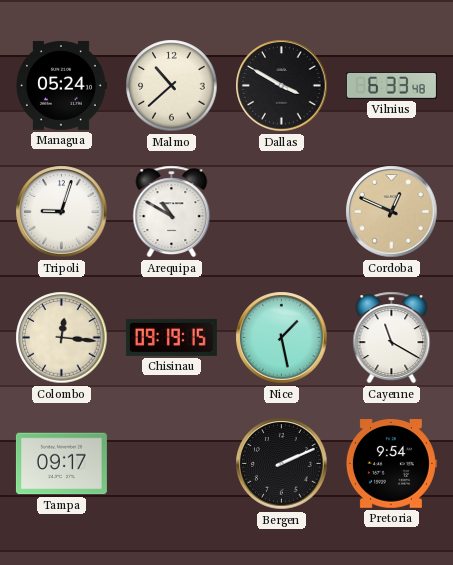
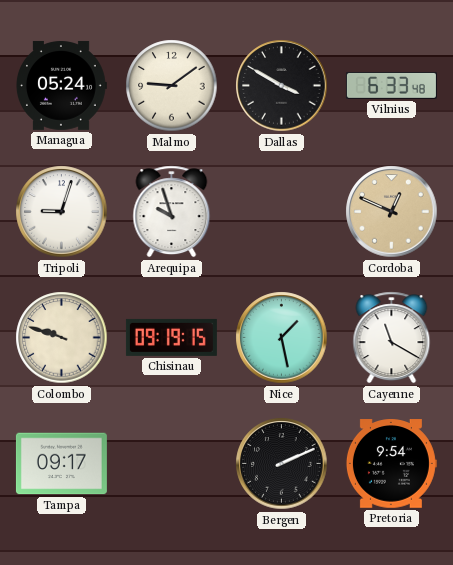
Malmo: 10:38 -> 9:09 (172, 86)
Arequipa: 10:50 -> 9:57 (172, 212)
Colombo: 12:16 -> 9:48 (62, 338)
